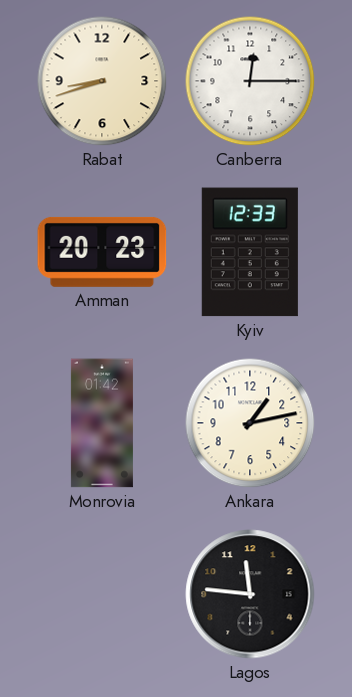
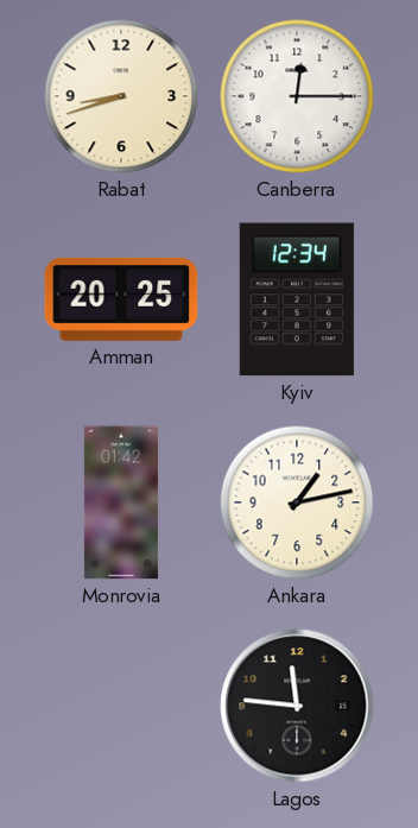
Amman: 20:23 -> 20:25 (121, 299)
Kyiv: 12:33 -> 12:34 (297, 299)
